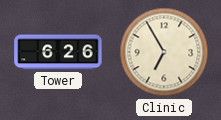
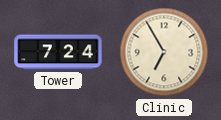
Tower: 6:26 -> 7:24 (58, 52)
